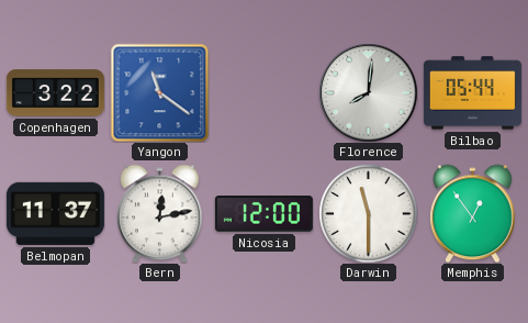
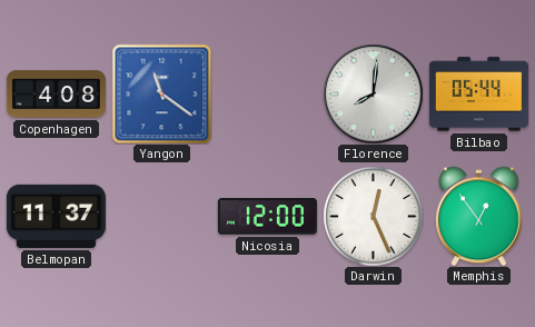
Copenhagen: 3:22 -> 4:08 (56, 95)
Bern: 12:13 -> none (160, 213)
Darwin: 11:30 -> 12:26 (373, 216)
